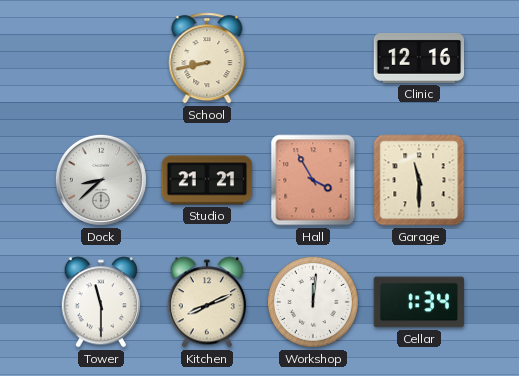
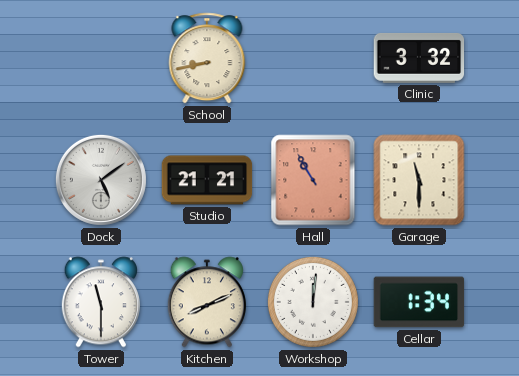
Clinic: 12:16 -> 3:32 (419, 58)
Dock: 8:38 -> 5:09 (101, 180)
Hall: 3:55 -> 10:55 (313, 180)
